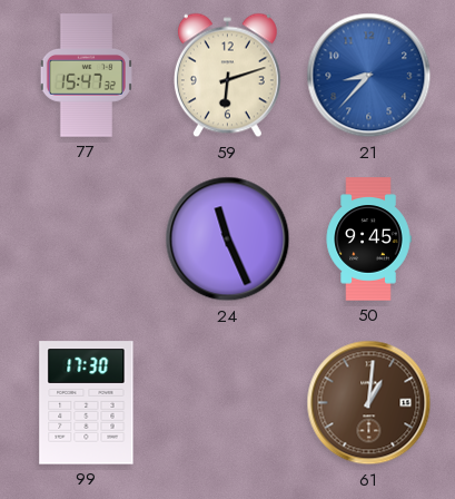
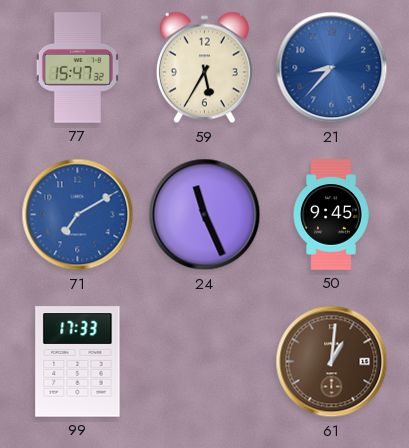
59: 6:12 -> 5:35 (204, 68)
71: none -> 7:10 (78, 215)
99: 17:30 -> 17:33 (78, 362)
